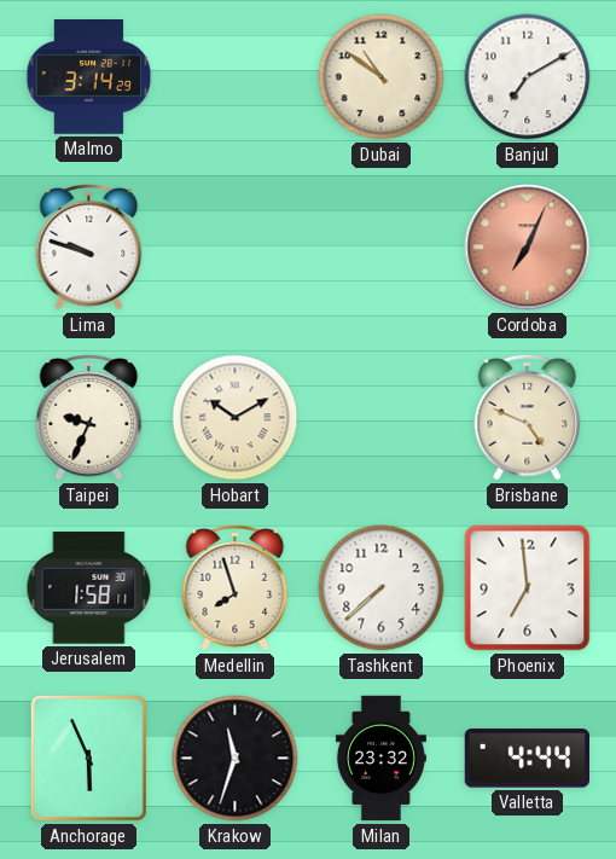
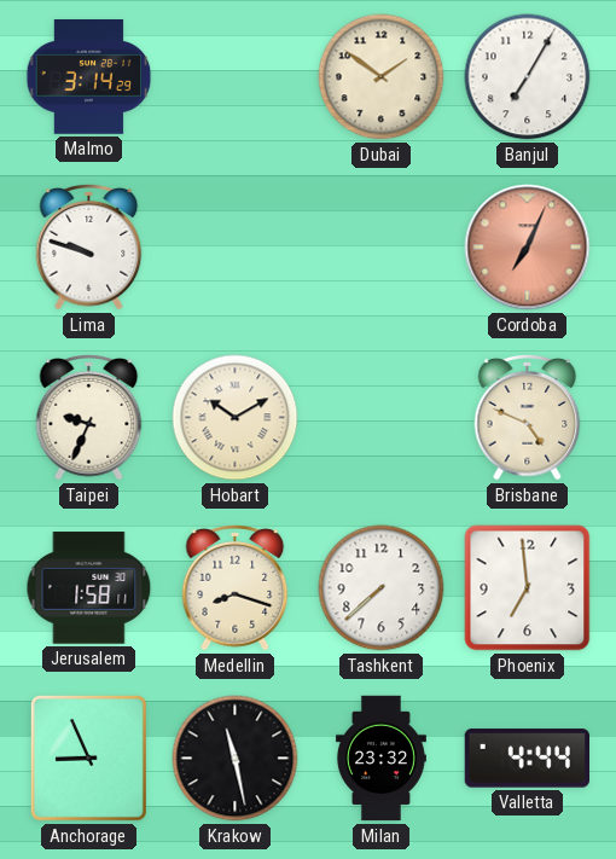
Dubai: 10:51 -> 1:51 (382, 77)
Banjul: 7:10 -> 7:05 (528, 77)
Medellin: 7:57 -> 8:18 (236, 588)
Anchorage: 5:56 -> 8:56 (88, 758)
Krakow: 11:33 -> 11:28 (236, 759)
